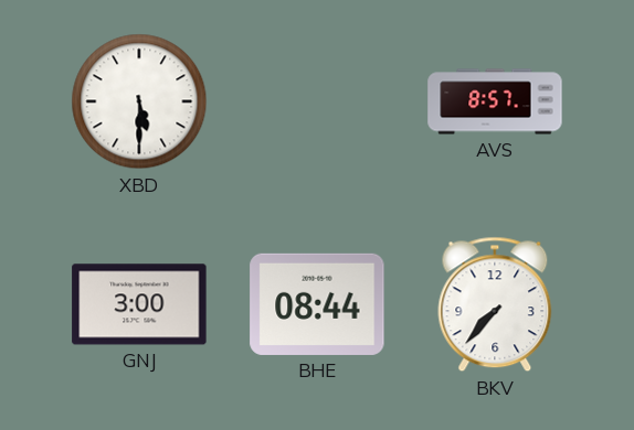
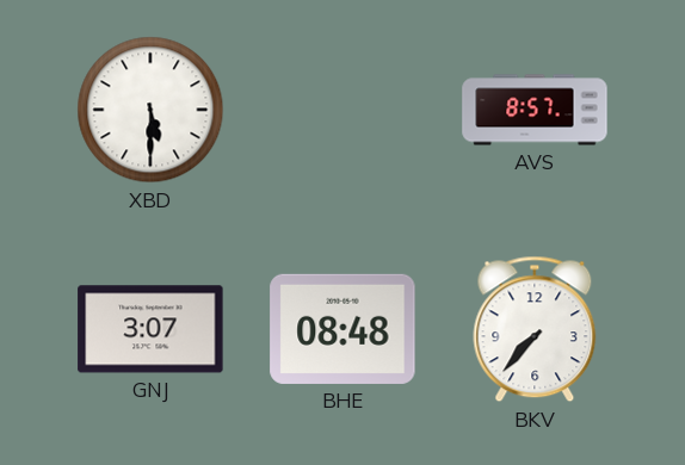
GNJ: 3:00 -> 3:07 (150, 329)
BHE: 08:44 -> 08:48 (342, 329)
